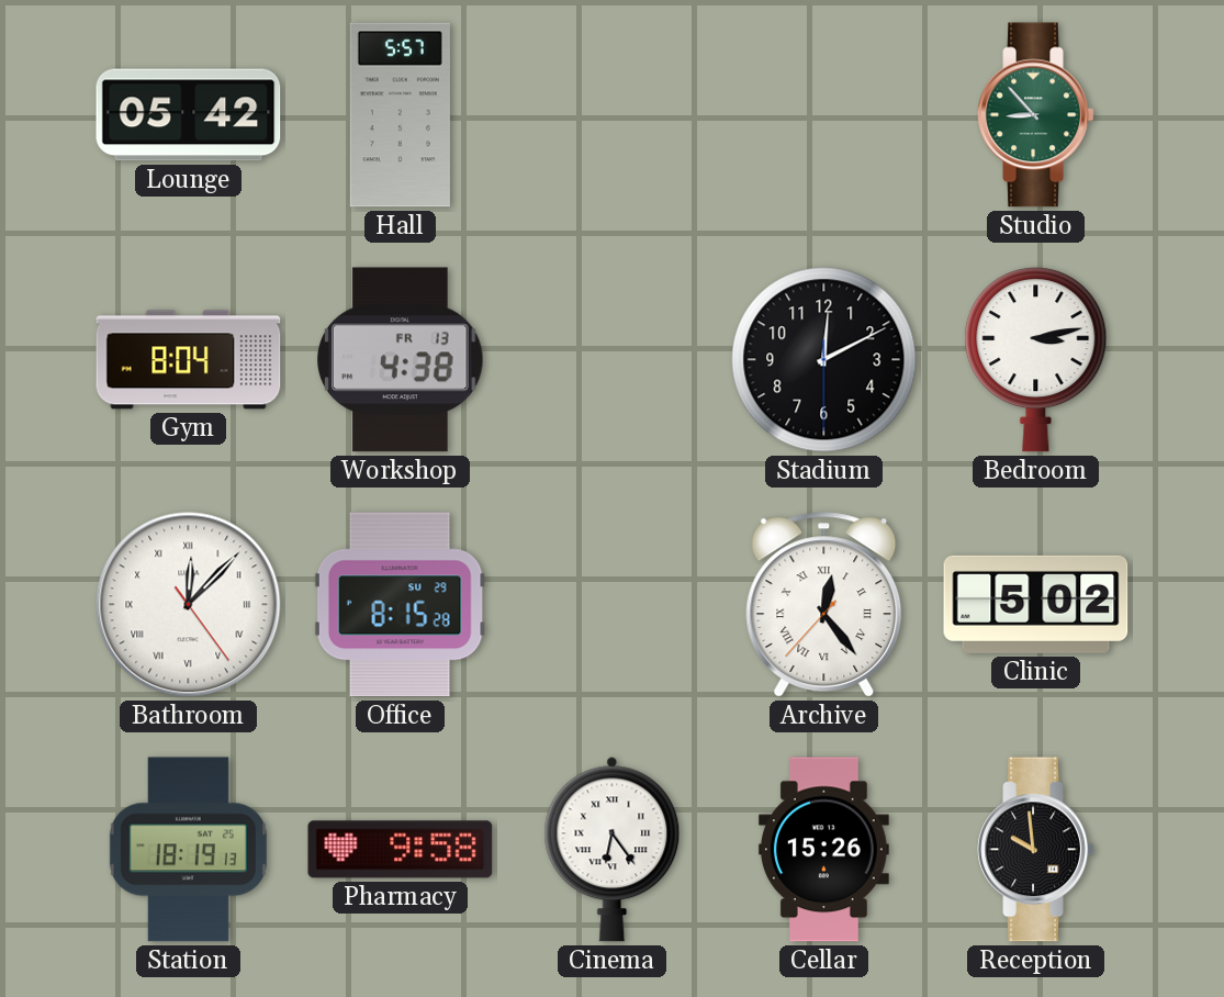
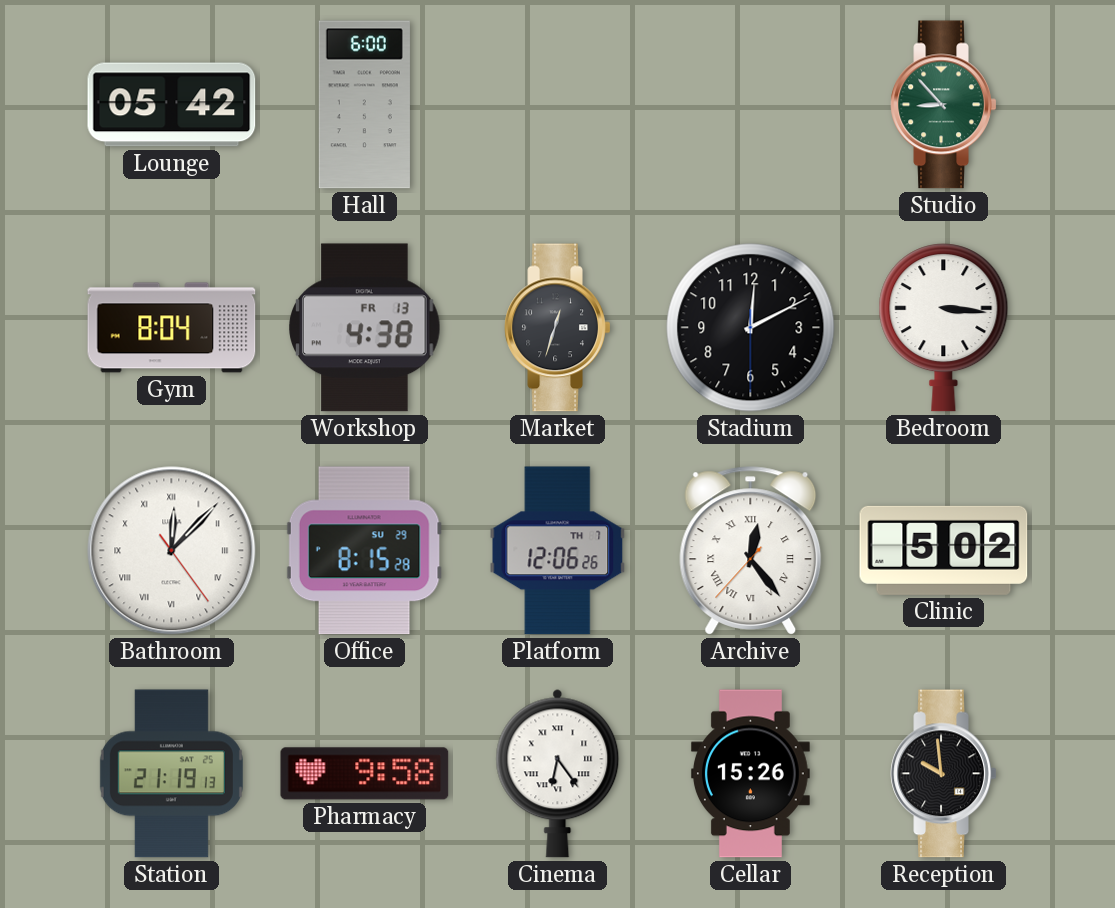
Hall: 5:57 -> 6:00 (364, 105)
Market: none -> 12:33 (558, 328)
Bedroom: 3:13 -> 3:16 (944, 328)
Platform: none -> 12:06 (558, 551)
Station: 18:19 -> 21:19 (171, 774)
